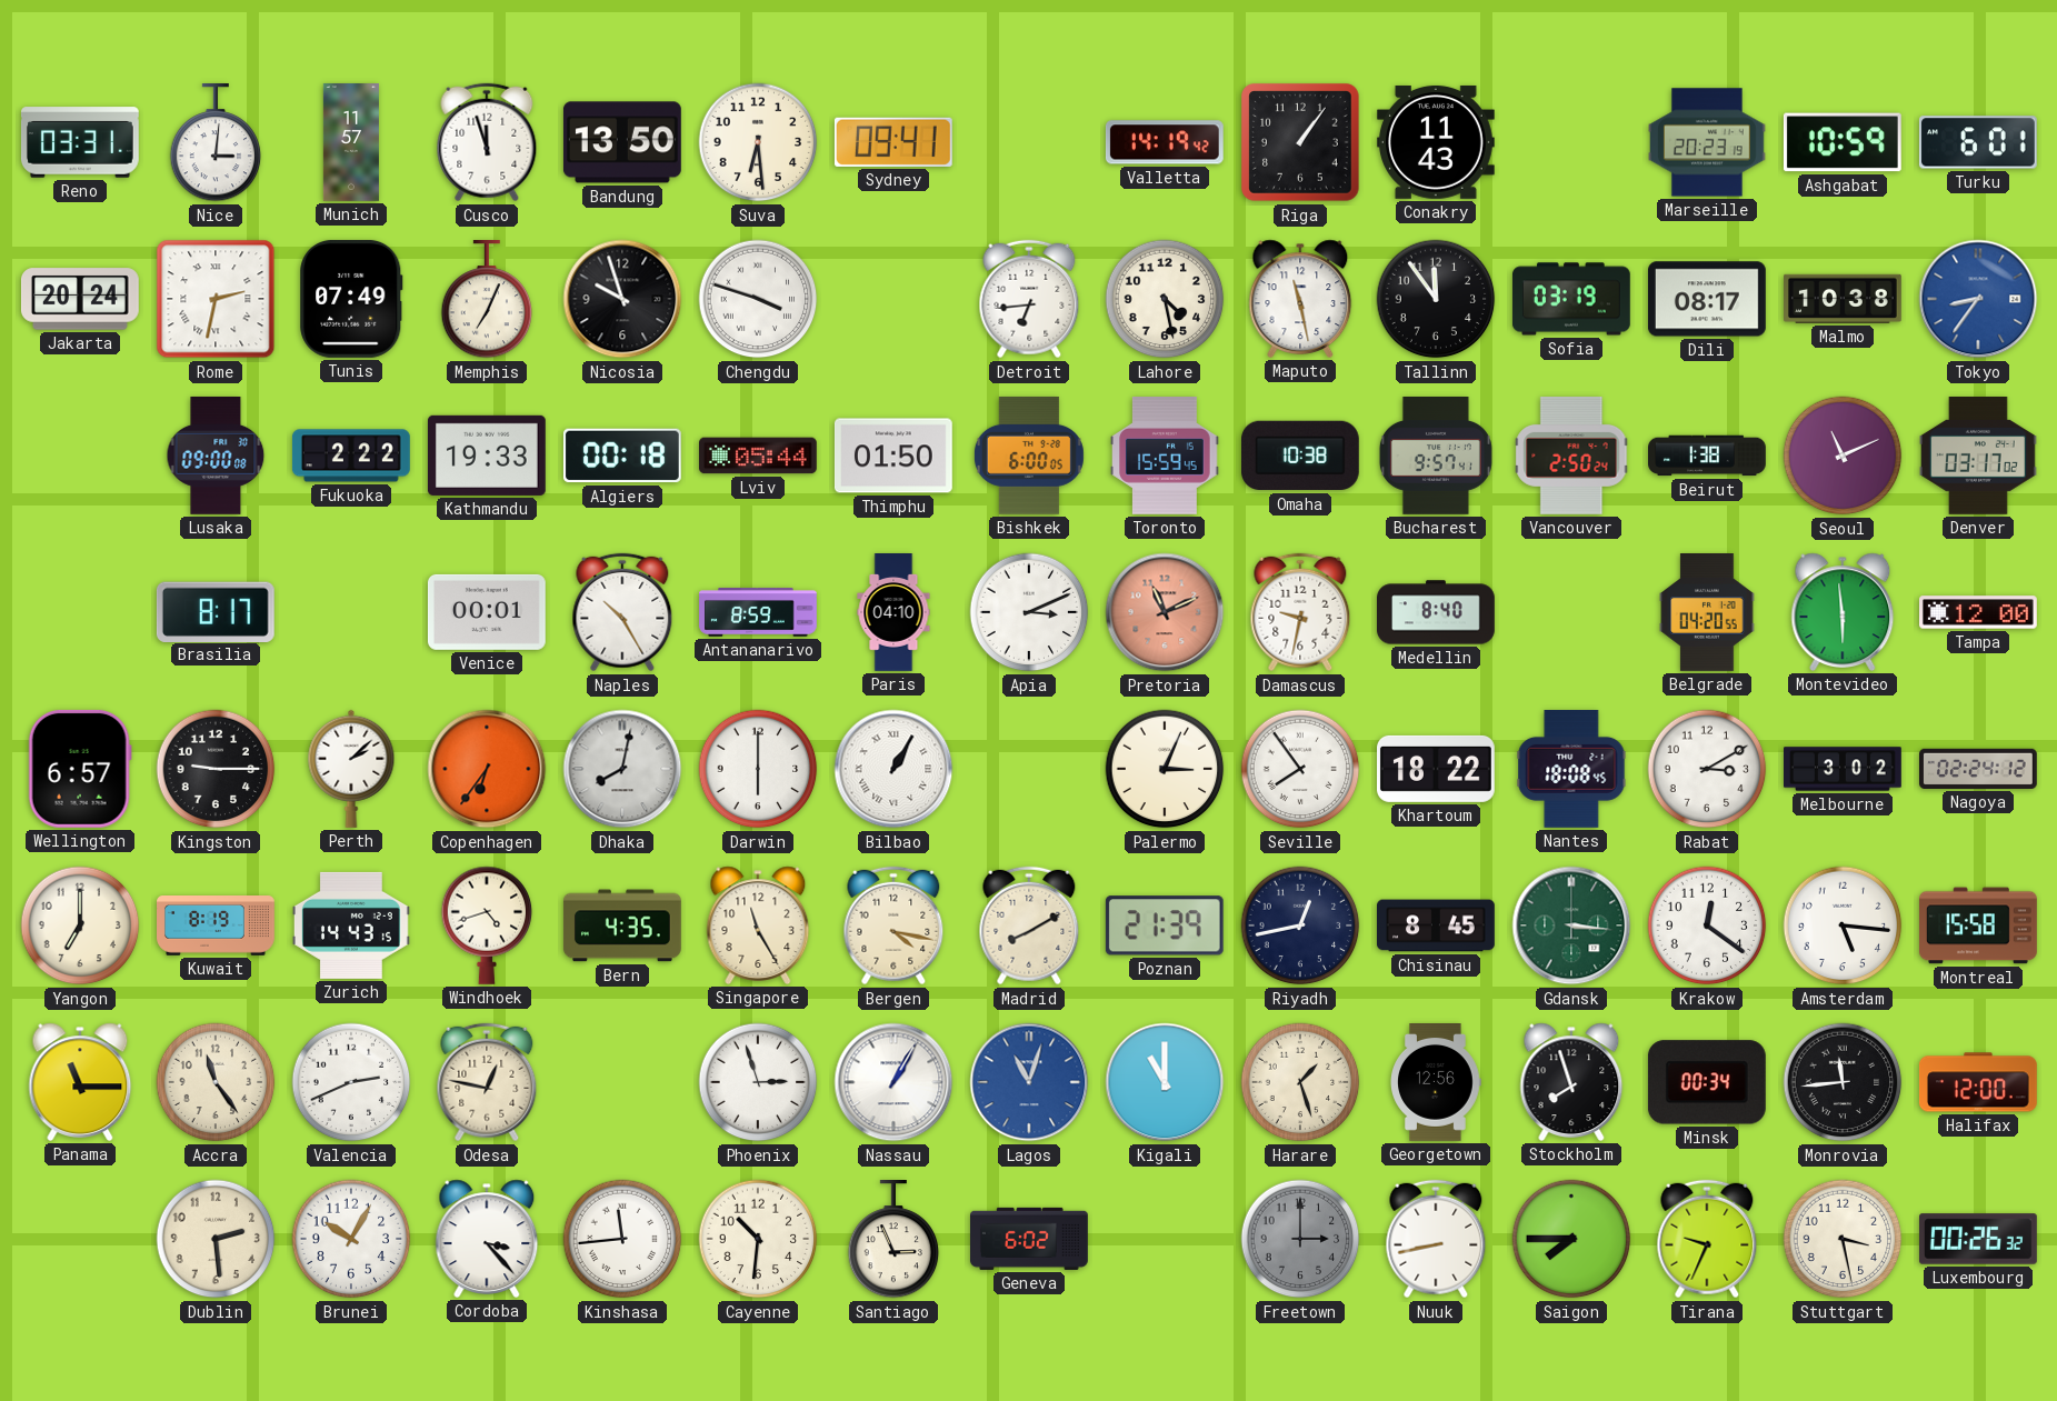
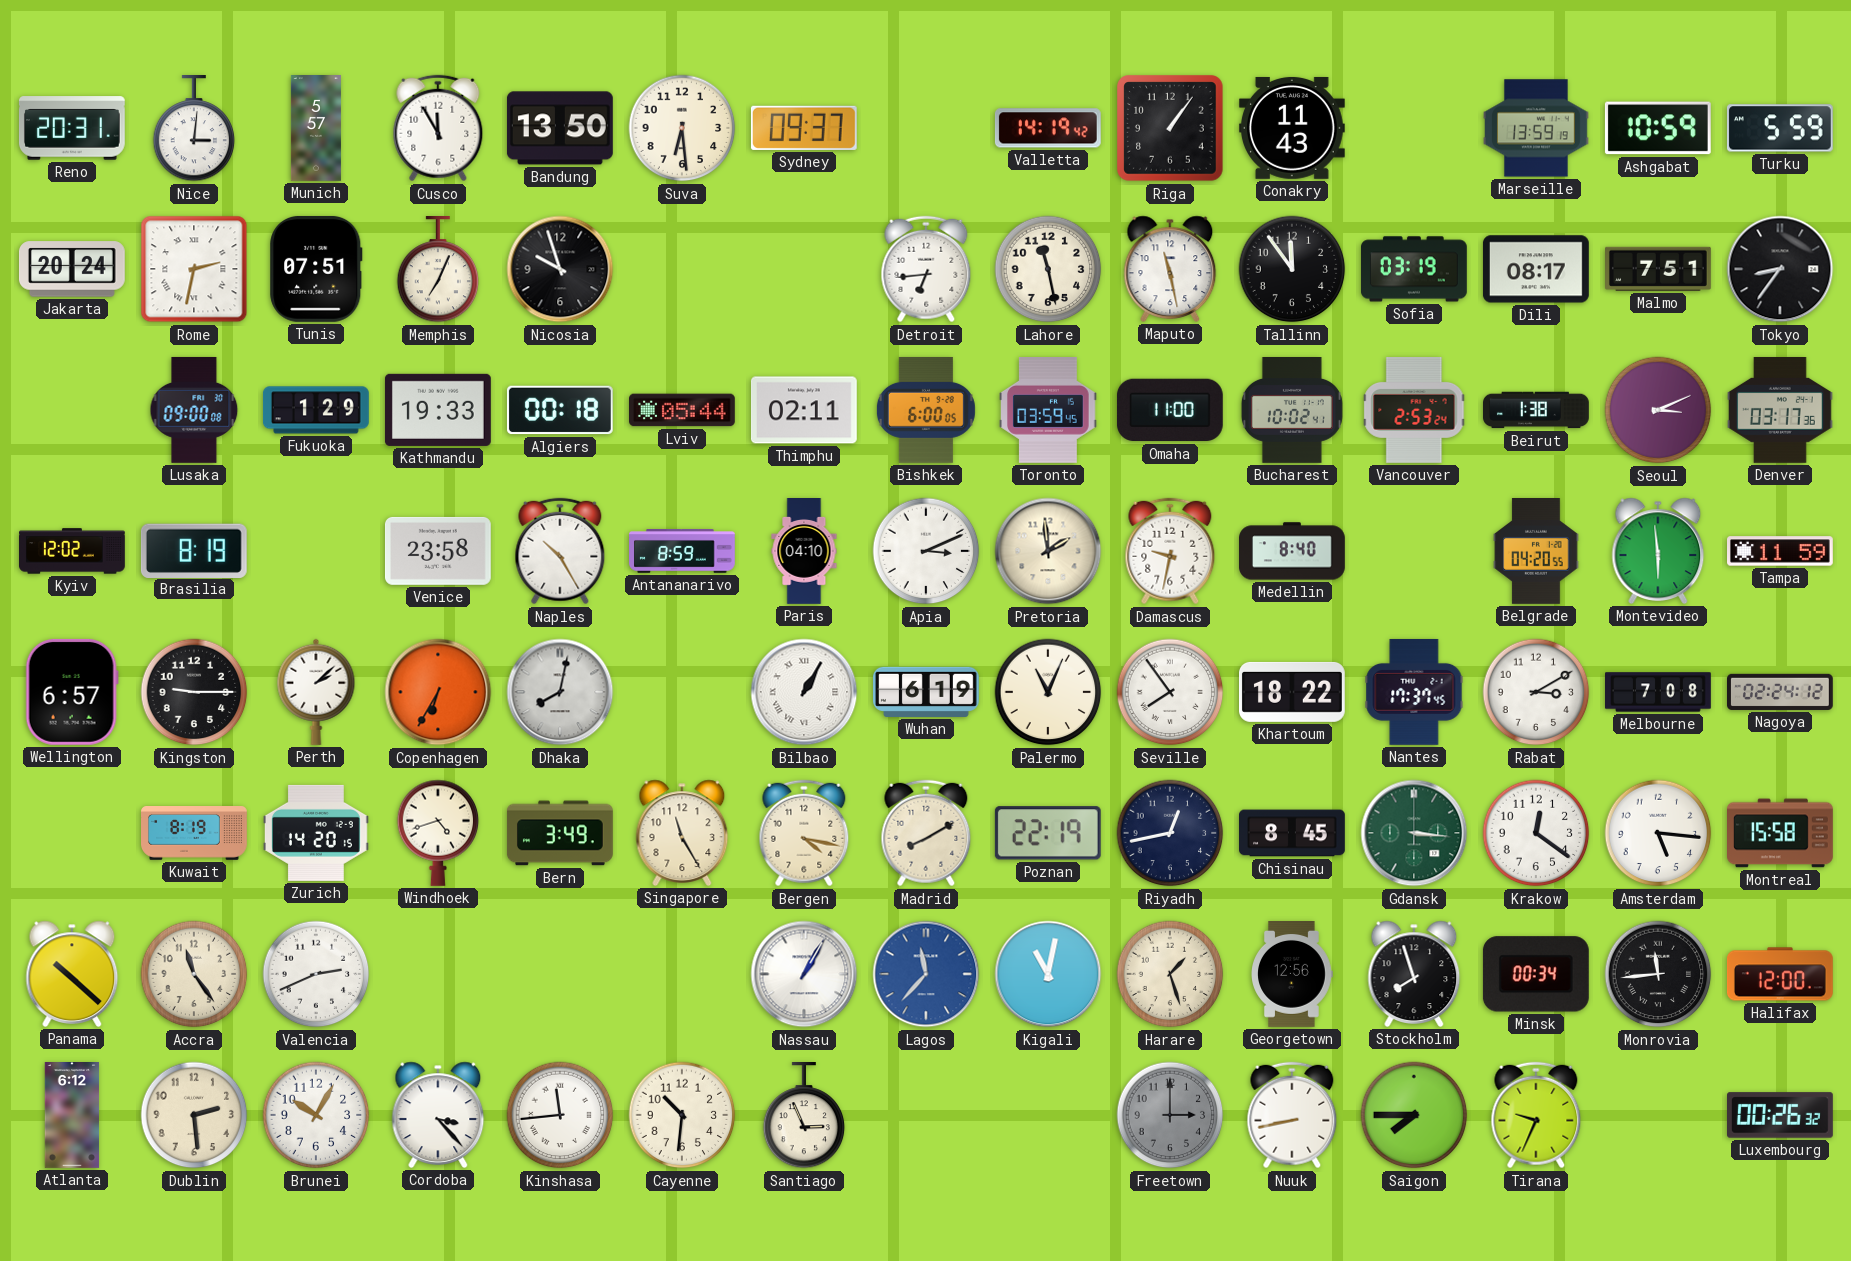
Reno: 03:31 -> 20:31 (72, 128)
Munich: 11:57 -> 5:57 (316, 129)
Cusco: 11:57 -> 11:55 (438, 128)
Sydney: 09:41 -> 09:37 (804, 128)
Marseille: 20:23 -> 13:59 (1537, 128)
Turku: 6:01 -> 5:59 (1780, 128)
Tunis: 07:49 -> 07:51 (316, 269)
Chengdu: 3:48 -> none (758, 299)
Lahore: 4:28 -> 11:28 (1048, 269)
Malmo: 10:38 -> 7:51 (1659, 269)
Tokyo dial: blue -> black (1780, 269)
Fukuoka: 2:22 -> 1:29 (316, 410)
Thimphu: 01:50 -> 02:11 (804, 410)
Toronto: 15:59 -> 03:59 (1048, 411)
Omaha: 10:38 -> 11:00 (1170, 410)
Bucharest: 9:57 -> 10:02 (1292, 411)
Vancouver: 2:50 -> 2:53 (1414, 410)
Seoul: 11:11 -> 3:11 (1658, 410)
Denver: 03:17:02 -> 03:17:36 (1781, 411)
Kyiv: none -> 12:02 (73, 551)
Brasilia: 8:17 -> 8:19 (194, 550)
Venice: 00:01 -> 23:58 (438, 551)
Pretoria: 11:11 -> 1:59 (1048, 551)
Pretoria dial: salmon -> cream (1048, 551)
Tampa: 12:00 -> 11:59 (1781, 551)
Copenhagen: 6:36 -> 6:35 (438, 692)
Darwin: 6:00 -> none (758, 769)
Wuhan: none -> 6:19 (927, 692)
Palermo: 3:04 -> 11:04 (1048, 692)
Nantes: 18:08 -> 17:37 (1414, 692)
Melbourne: 3:02 -> 7:08 (1658, 692)
Yangon: 7:00 -> none (80, 925)
Zurich: 14:43 -> 14:20 (317, 833)
Bern: 4:35 -> 3:49 (560, 833)
Poznan: 21:39 -> 22:19 (1048, 833)
Panama: 11:15 -> 10:22 (72, 974)
Odesa: 12:47 -> none (487, 1082)
Phoenix: 2:57 -> none (758, 1082)
Lagos: 11:03 -> 11:37 (926, 974)
Kigali: 11:00 -> 11:02 (1048, 974)
Atlanta: none -> 6:12 (72, 1116)
Geneva: 6:02 -> none (1030, 1239)
Stuttgart: 3:28 -> none (1843, 1239)
